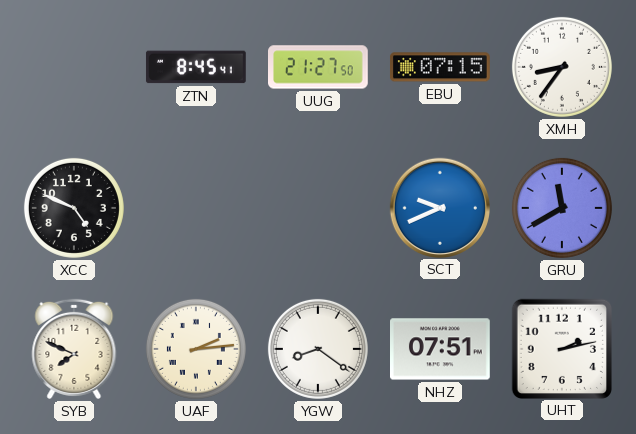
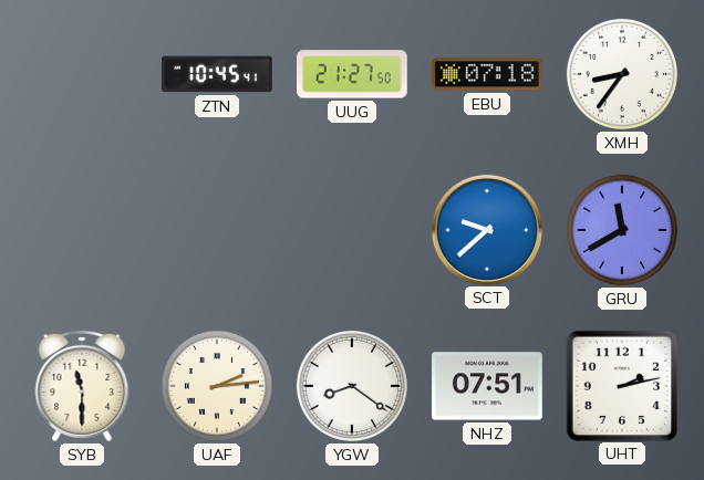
ZTN: 8:45 -> 10:45 (217, 74)
EBU: 07:15 -> 07:18 (487, 74)
XCC: 4:49 -> none (74, 208)
SCT: 9:41 -> 9:38 (486, 229)
SYB: 7:49 -> 11:30 (82, 386)
